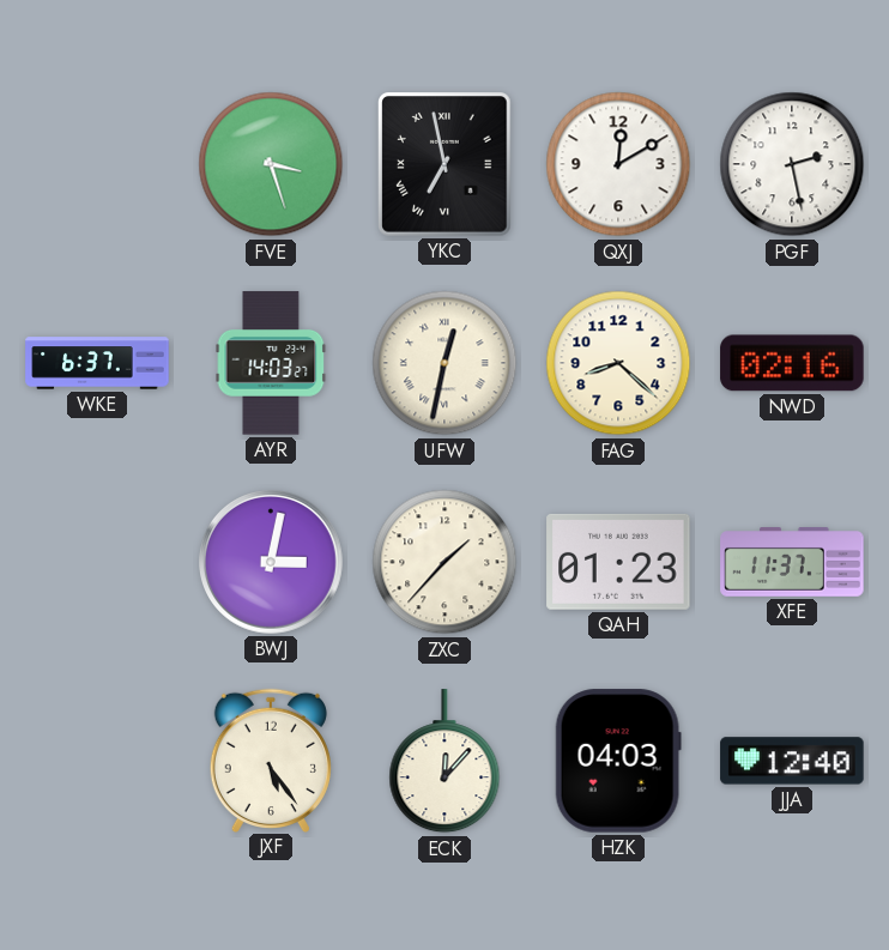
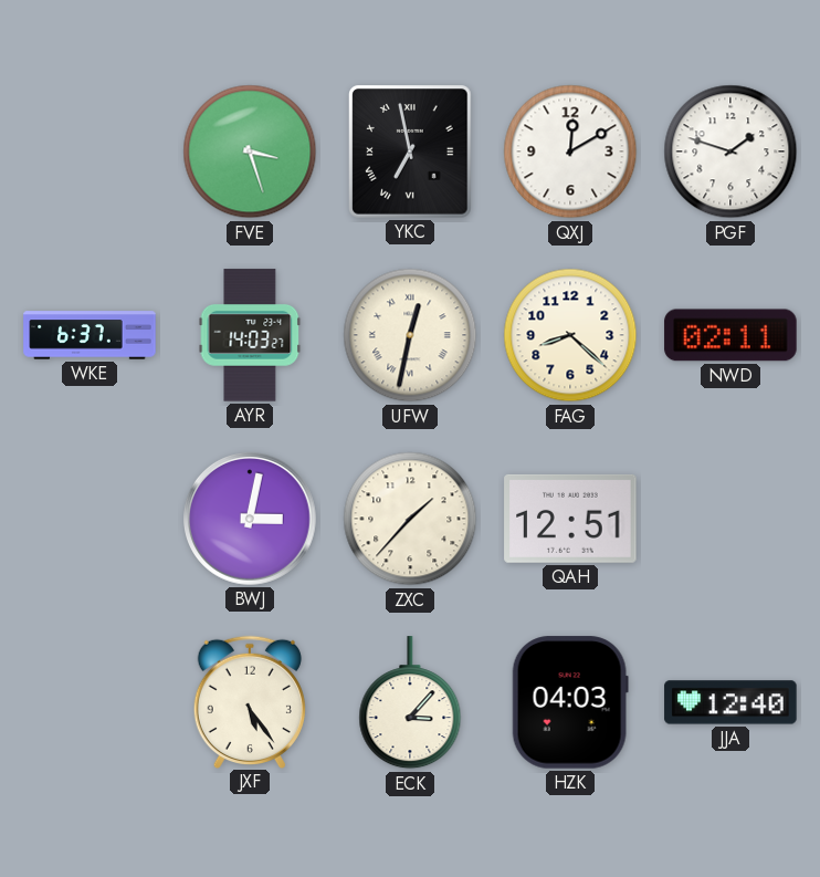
PGF: 2:28 -> 1:48 (730, 152)
NWD: 02:16 -> 02:11 (730, 335)
QAH: 01:23 -> 12:51 (570, 519)
XFE: 11:37 -> none (792, 562)
ECK: 12:07 -> 3:07 (410, 703)
